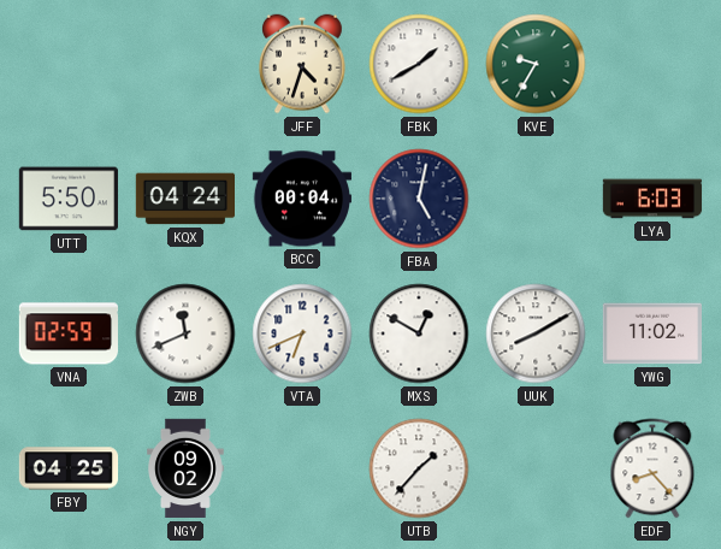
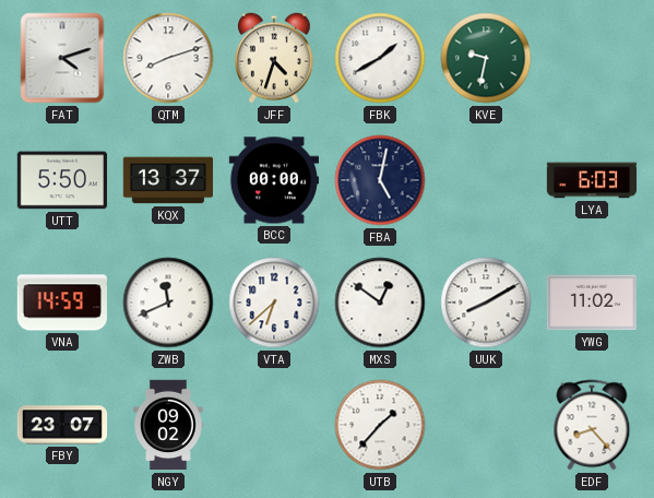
FAT: none -> 4:12 (62, 58)
QTM: none -> 8:12 (168, 58)
KVE: 9:35 -> 9:32 (486, 58)
KQX: 04:24 -> 13:37 (167, 180)
BCC: 00:04 -> 00:00 (273, 180)
VNA: 02:59 -> 14:59 (61, 303)
VTA: 6:41 -> 6:38 (274, 303)
MXS: 12:50 -> 12:51 (380, 303)
FBY: 04:25 -> 23:07 (62, 425)
